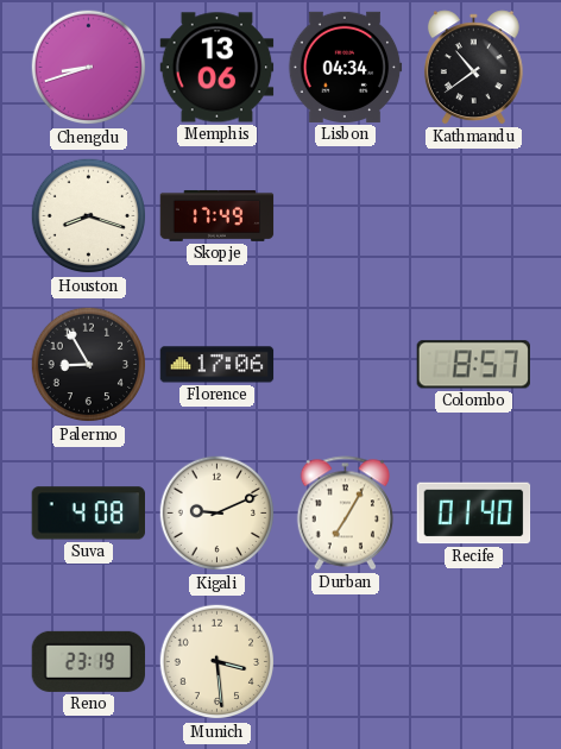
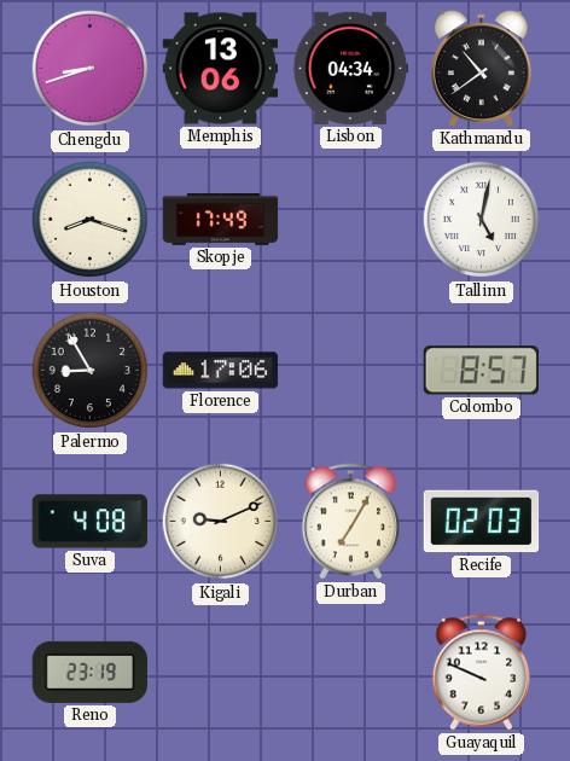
Tallinn: none -> 5:02 (482, 220)
Recife: 01:40 -> 02:03 (482, 522)
Munich: 3:29 -> none (218, 662)
Guayaquil: none -> 9:49 (481, 673)
